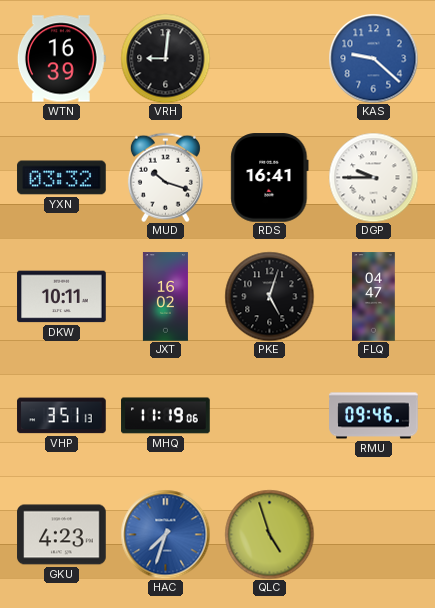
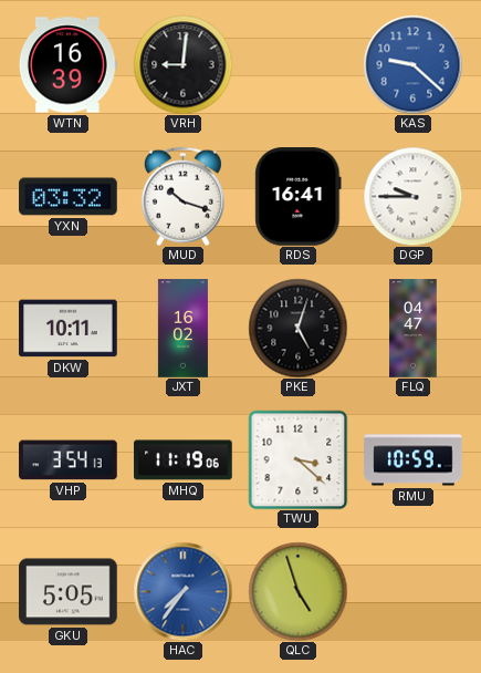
VHP: 3:51 -> 3:54 (69, 460)
TWU: none -> 3:22 (297, 459)
RMU: 09:46 -> 10:59 (414, 460)
GKU: 4:23 -> 5:05 (69, 592)
HAC: 7:33 -> 7:36 (182, 591)
